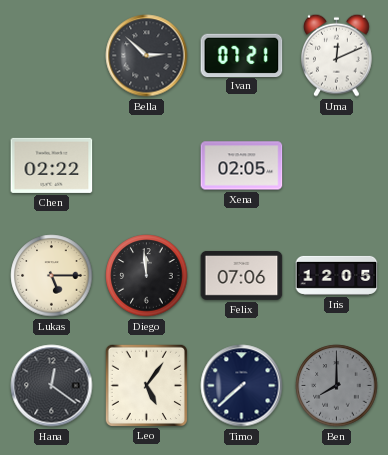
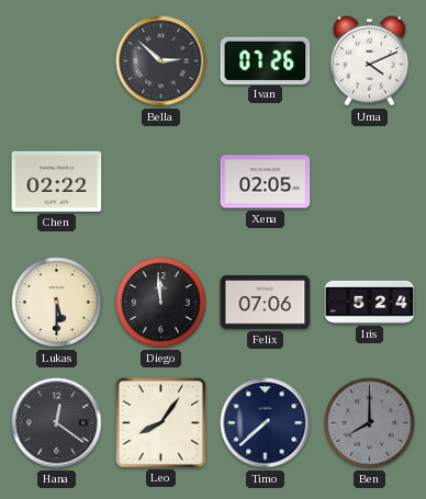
Ivan: 07:21 -> 07:26 (266, 60)
Uma: 12:11 -> 4:11 (370, 60)
Lukas: 5:15 -> 5:30 (57, 303)
Iris: 12:05 -> 5:24 (370, 302)
Leo: 5:06 -> 8:06 (160, 422)
